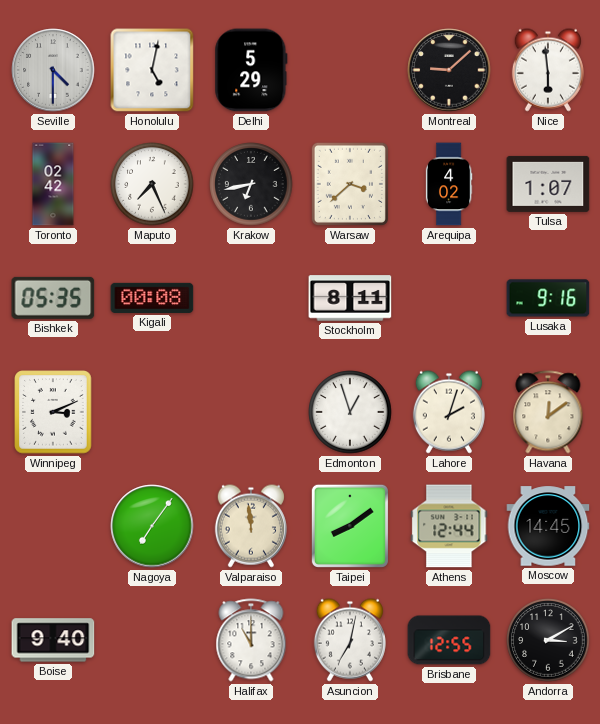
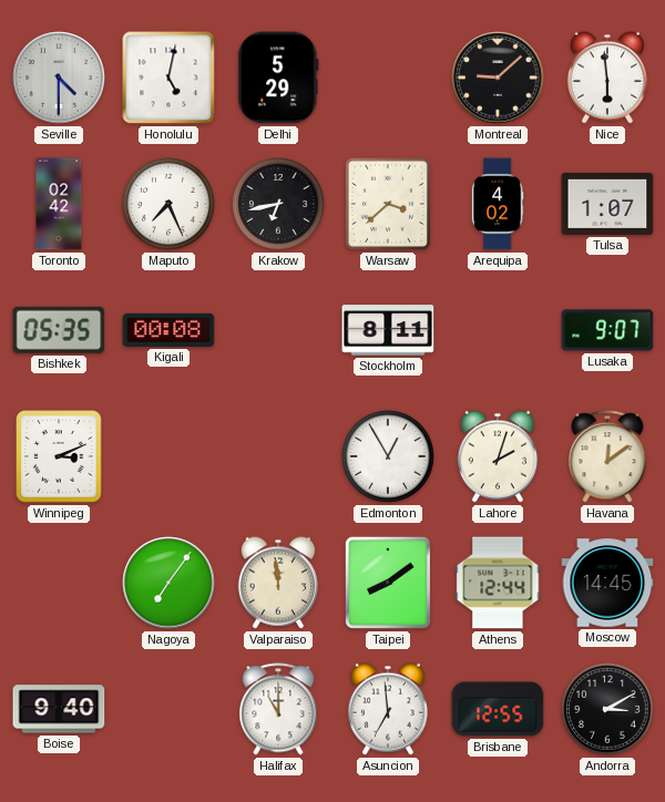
Lusaka: 9:16 -> 9:07 (607, 330)
Edmonton: 12:57 -> 12:55 (388, 456)
Asuncion: 7:02 -> 6:59 (388, 709)
